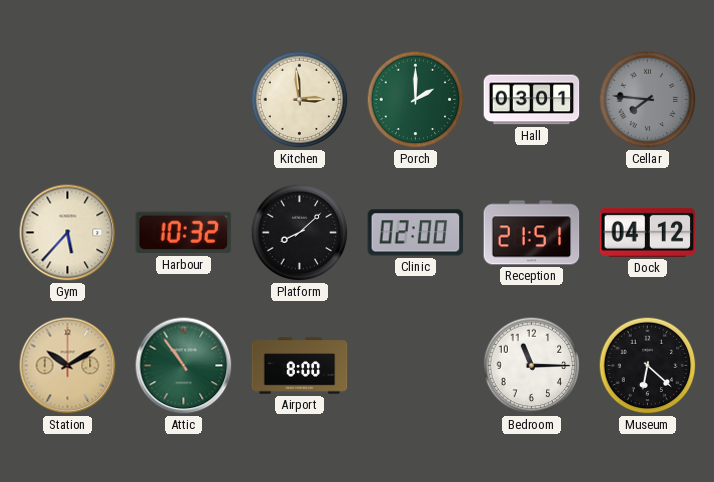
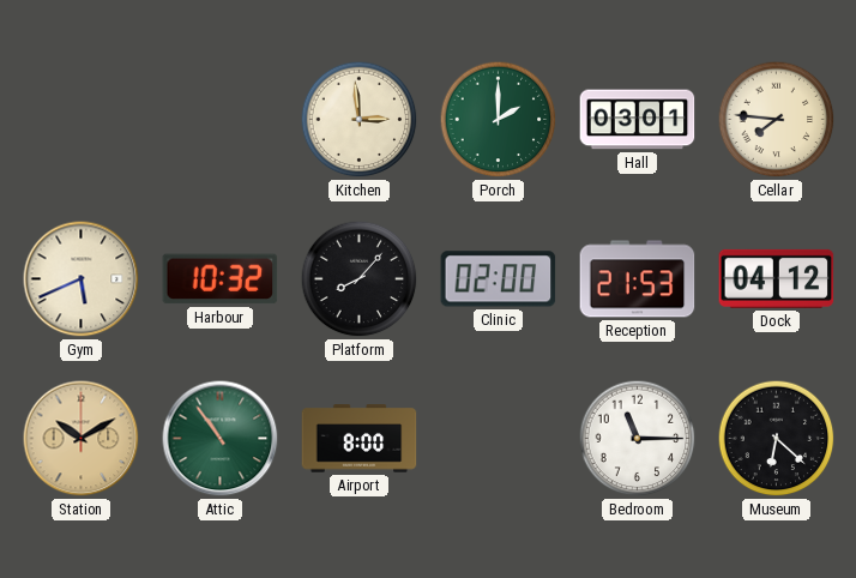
Cellar dial: grey -> cream (777, 120)
Gym: 5:37 -> 5:41 (82, 279)
Platform: 8:08 -> 8:07 (360, 279)
Reception: 21:51 -> 21:53 (638, 279)
